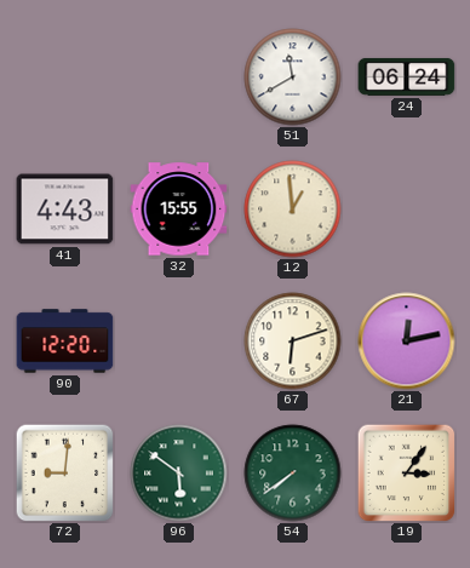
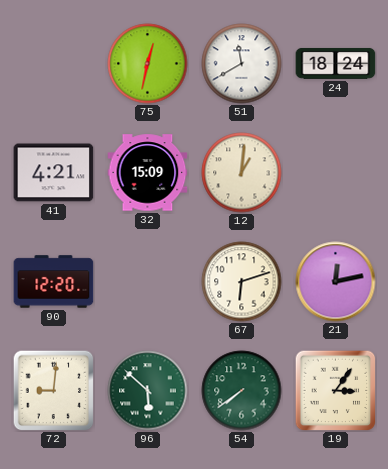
75: none -> 12:32 (148, 64)
24: 06:24 -> 18:24 (336, 63)
41: 4:43 -> 4:21 (54, 173)
32: 15:55 -> 15:09 (148, 173)
12: 12:59 -> 1:01 (242, 173)
96: 5:51 -> 5:52 (148, 391)
